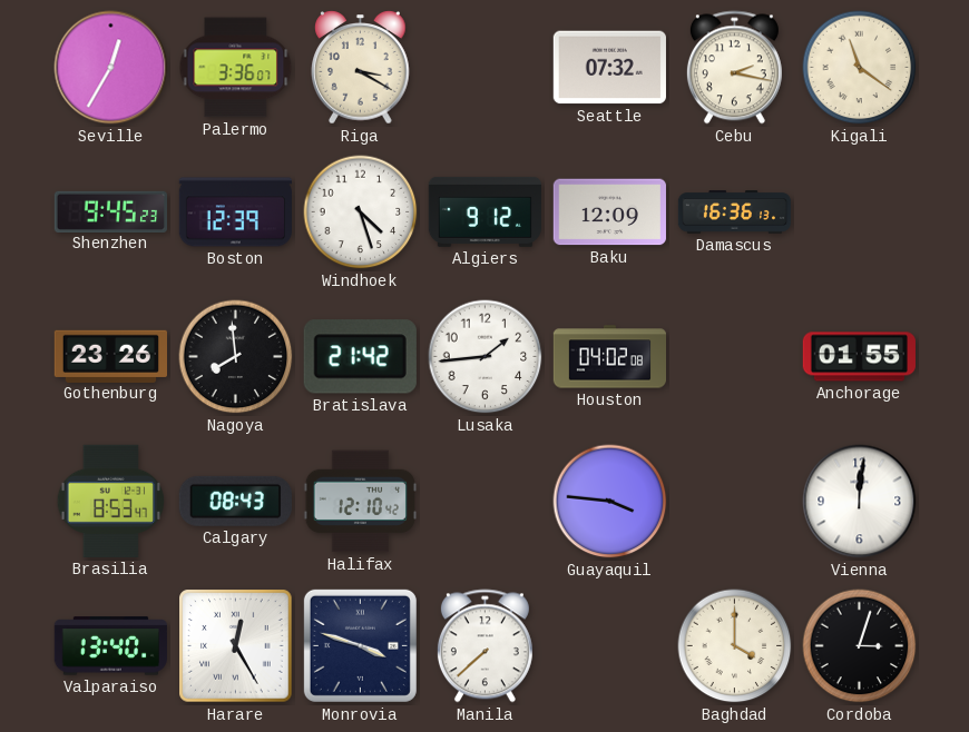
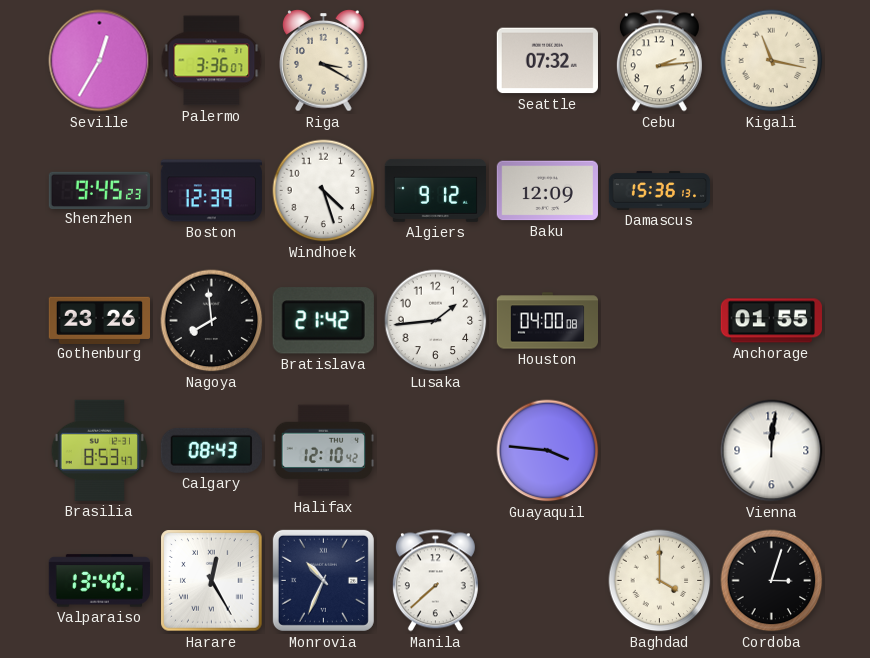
Cebu: 2:17 -> 2:14 (659, 61)
Kigali: 11:21 -> 11:17 (772, 61)
Damascus: 16:36 -> 15:36 (660, 191)
Houston: 04:02 -> 04:00 (548, 321)
Monrovia: 3:48 -> 10:34 (323, 580)
